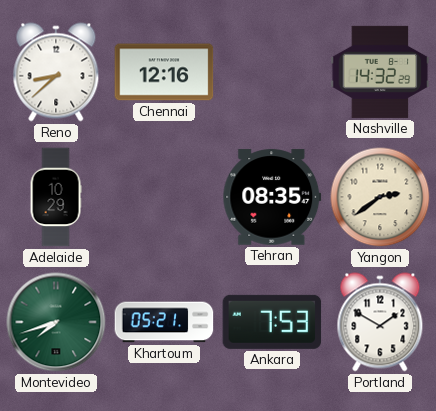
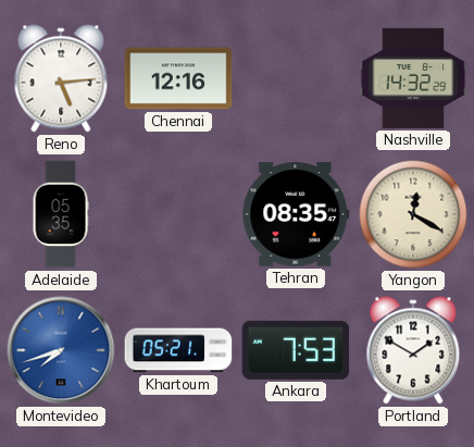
Reno: 8:38 -> 5:14 (61, 78)
Adelaide: 10:29 -> 05:35 (61, 214)
Yangon: 2:39 -> 12:20 (413, 214)
Montevideo dial: green -> blue (61, 350)
